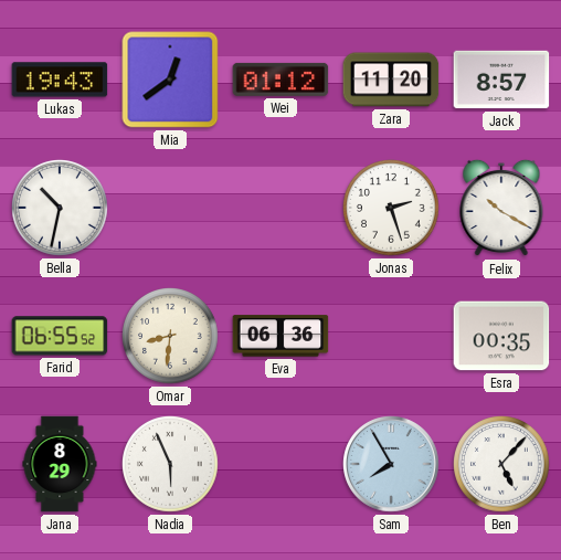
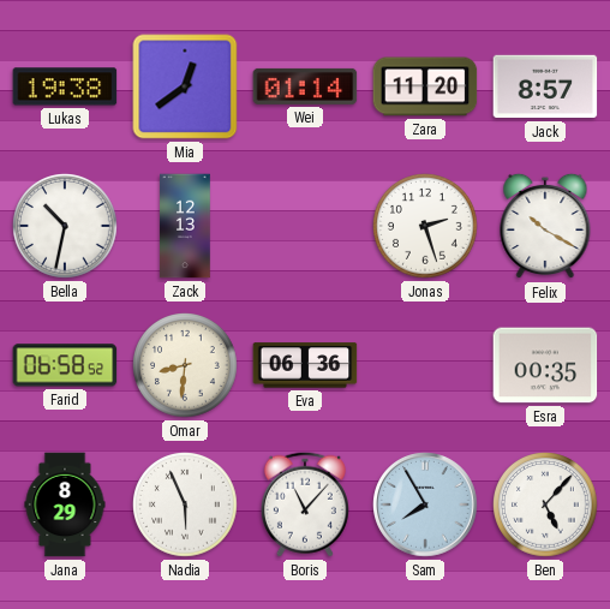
Lukas: 19:43 -> 19:38 (65, 86)
Wei: 01:12 -> 01:14 (305, 86)
Zack: none -> 12:13 (185, 226)
Farid: 06:55 -> 06:58 (65, 365)
Boris: none -> 11:07 (305, 504)
